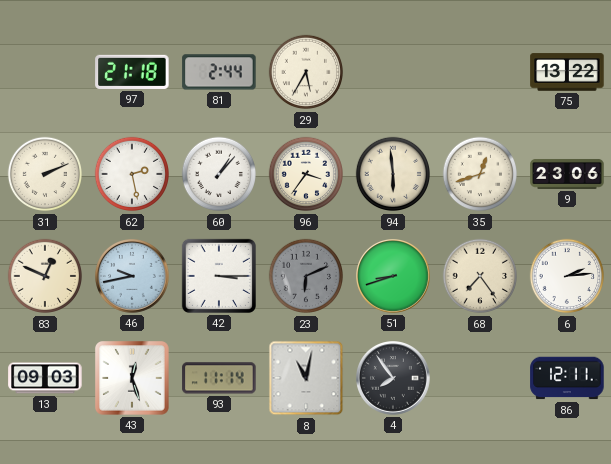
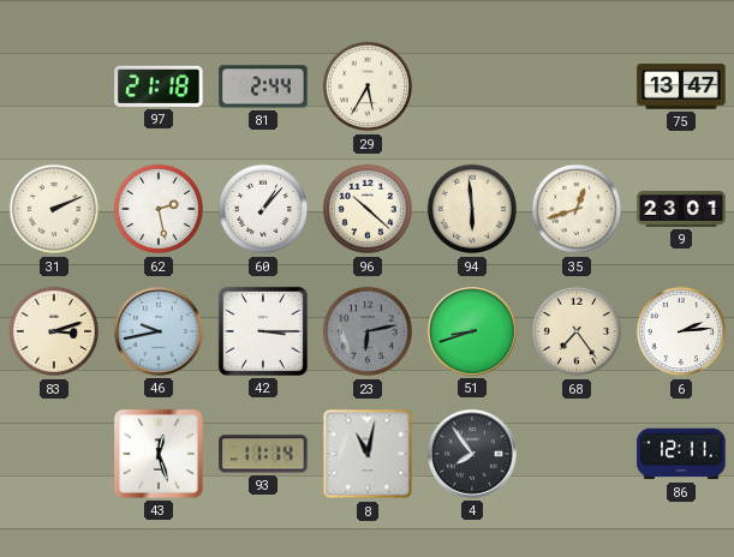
75: 13:22 -> 13:47 (681, 86)
96: 3:36 -> 10:22 (368, 209)
9: 23:06 -> 23:01 (681, 209)
83: 12:49 -> 3:12 (54, 331)
23: 6:11 -> 6:13 (368, 331)
13: 09:03 -> none (45, 378)
